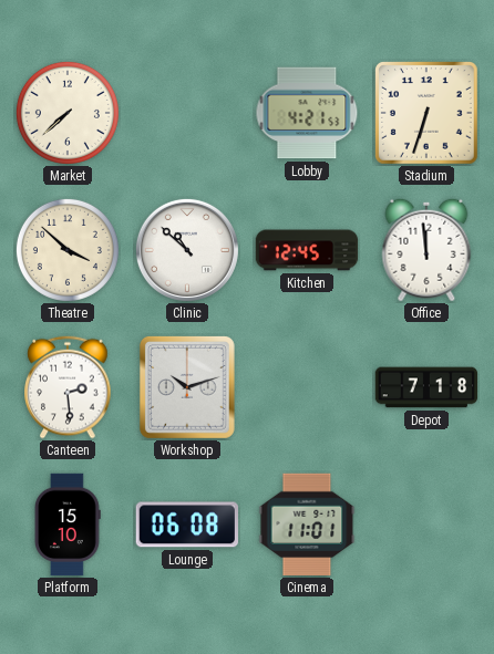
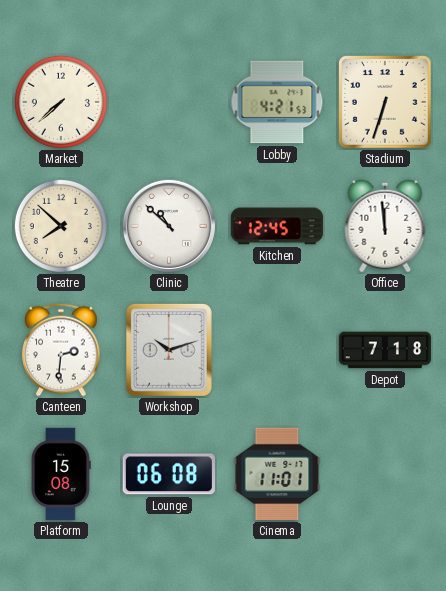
Theatre: 3:52 -> 7:52 (61, 226)
Canteen: 2:29 -> 2:31 (61, 350)
Platform: 15:10 -> 15:08 (61, 474)
